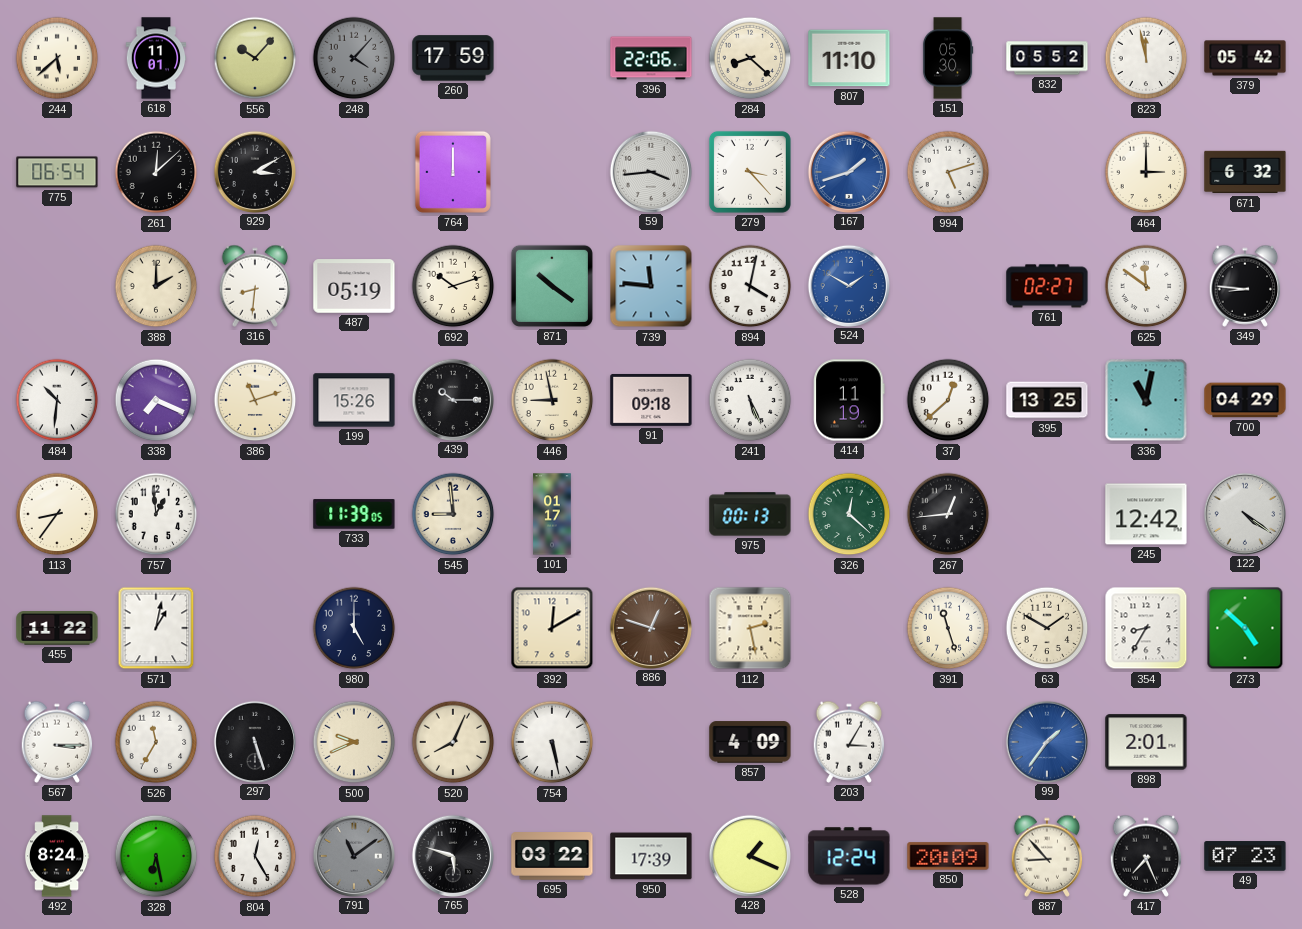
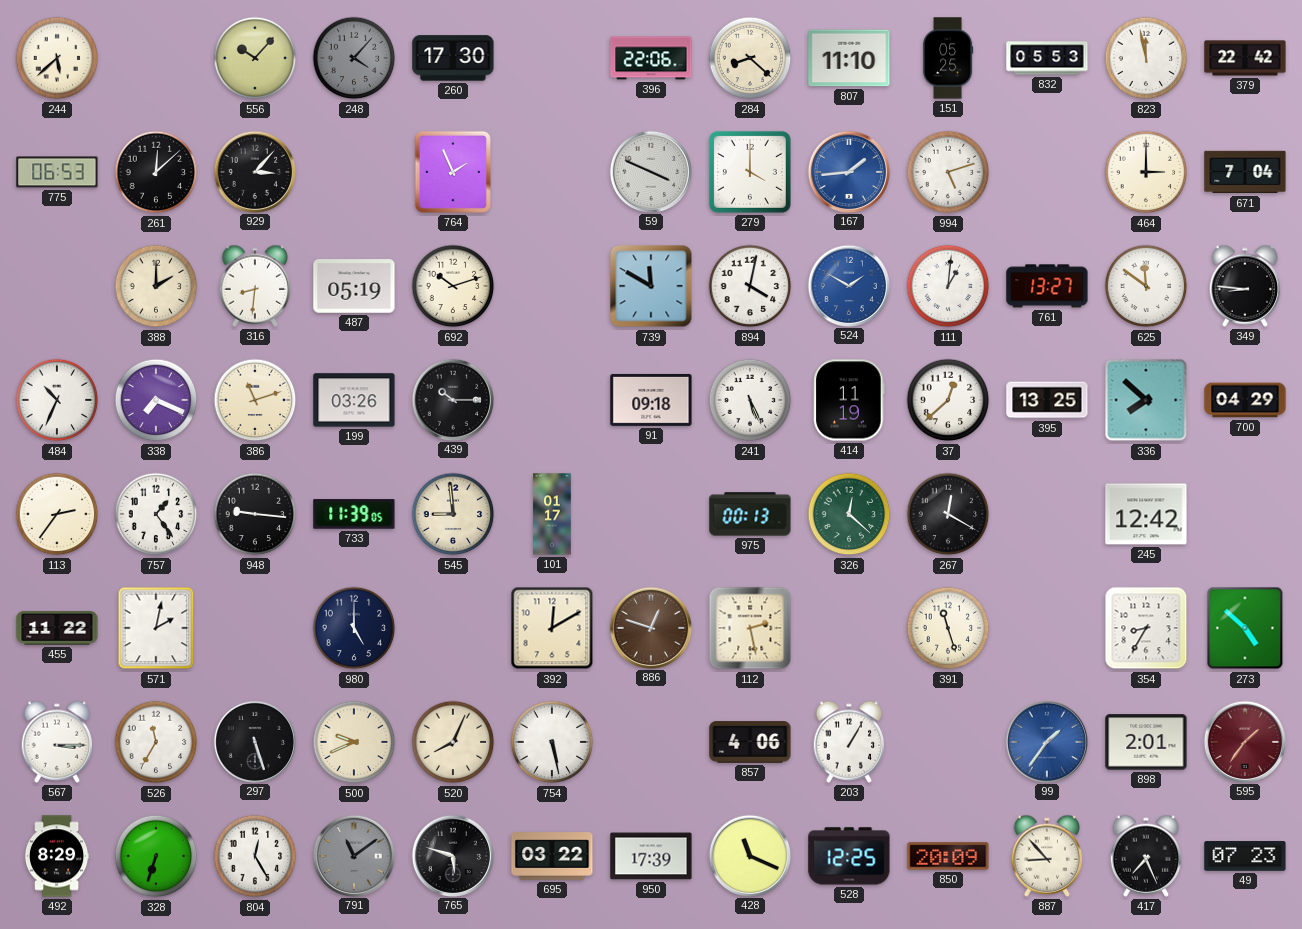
618: 11:01 -> none (156, 58)
260: 17:59 -> 17:30 (453, 58)
151: 05:30 -> 05:25 (948, 58)
832: 05:52 -> 05:53 (1047, 58)
379: 05:42 -> 22:42 (1245, 58)
775: 06:54 -> 06:53 (57, 172)
929: 3:10 -> 3:07 (254, 171)
764: 12:00 -> 1:56 (453, 172)
59: 3:44 -> 3:49 (650, 171)
279: 3:23 -> 4:00 (750, 172)
167: 1:42 -> 1:44 (848, 171)
671: 6:32 -> 7:04 (1245, 172)
871: 10:21 -> none (552, 286)
739: 11:46 -> 11:50 (651, 286)
111: none -> 1:01 (948, 286)
761: 02:27 -> 13:27 (1047, 286)
484: 10:31 -> 10:34 (57, 400)
199: 15:26 -> 03:26 (354, 400)
446: 8:58 -> none (552, 400)
336: 11:02 -> 7:52 (1146, 400)
113: 8:36 -> 2:36 (57, 514)
757: 12:59 -> 1:24 (156, 514)
948: none -> 9:16 (255, 514)
267: 12:44 -> 12:20 (948, 514)
122: 4:21 -> none (1244, 513)
571: 1:02 -> 2:02 (156, 628)
63: 1:50 -> none (1047, 628)
857: 4:09 -> 4:06 (750, 742)
203: 3:05 -> 1:05 (849, 742)
595: none -> 1:36 (1244, 741)
492: 8:24 -> 8:29 (57, 856)
328: 6:28 -> 6:33 (156, 856)
428: 1:19 -> 11:19 (749, 855)
528: 12:24 -> 12:25 (849, 856)
